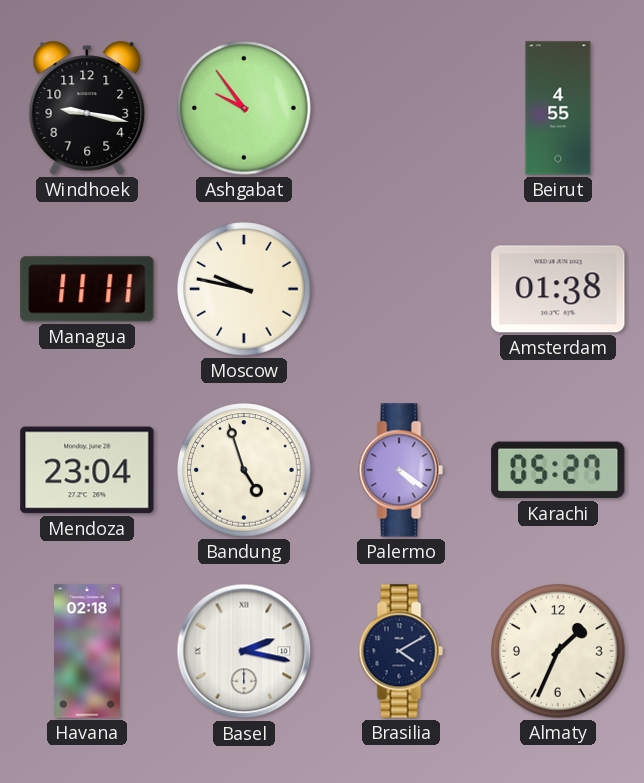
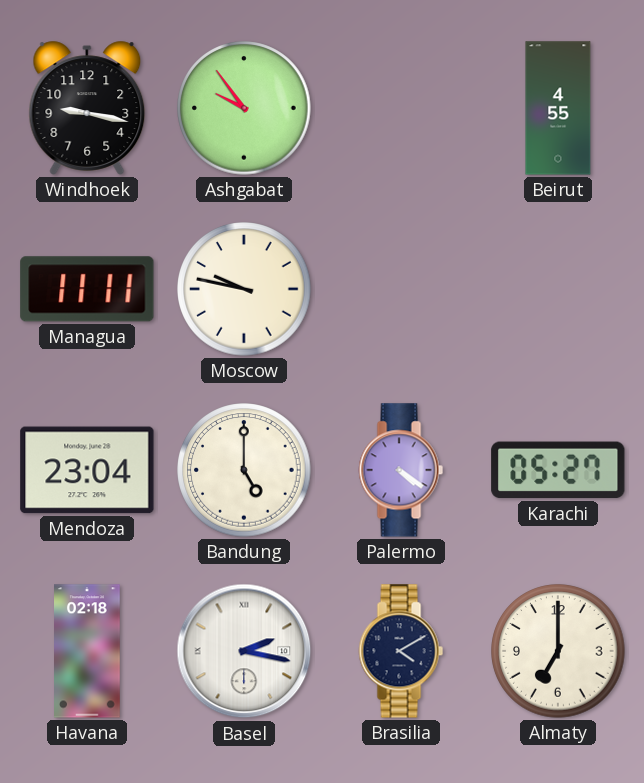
Amsterdam: 01:38 -> none (558, 289)
Bandung: 4:57 -> 5:00 (244, 470)
Almaty: 1:34 -> 7:00 (558, 651)
